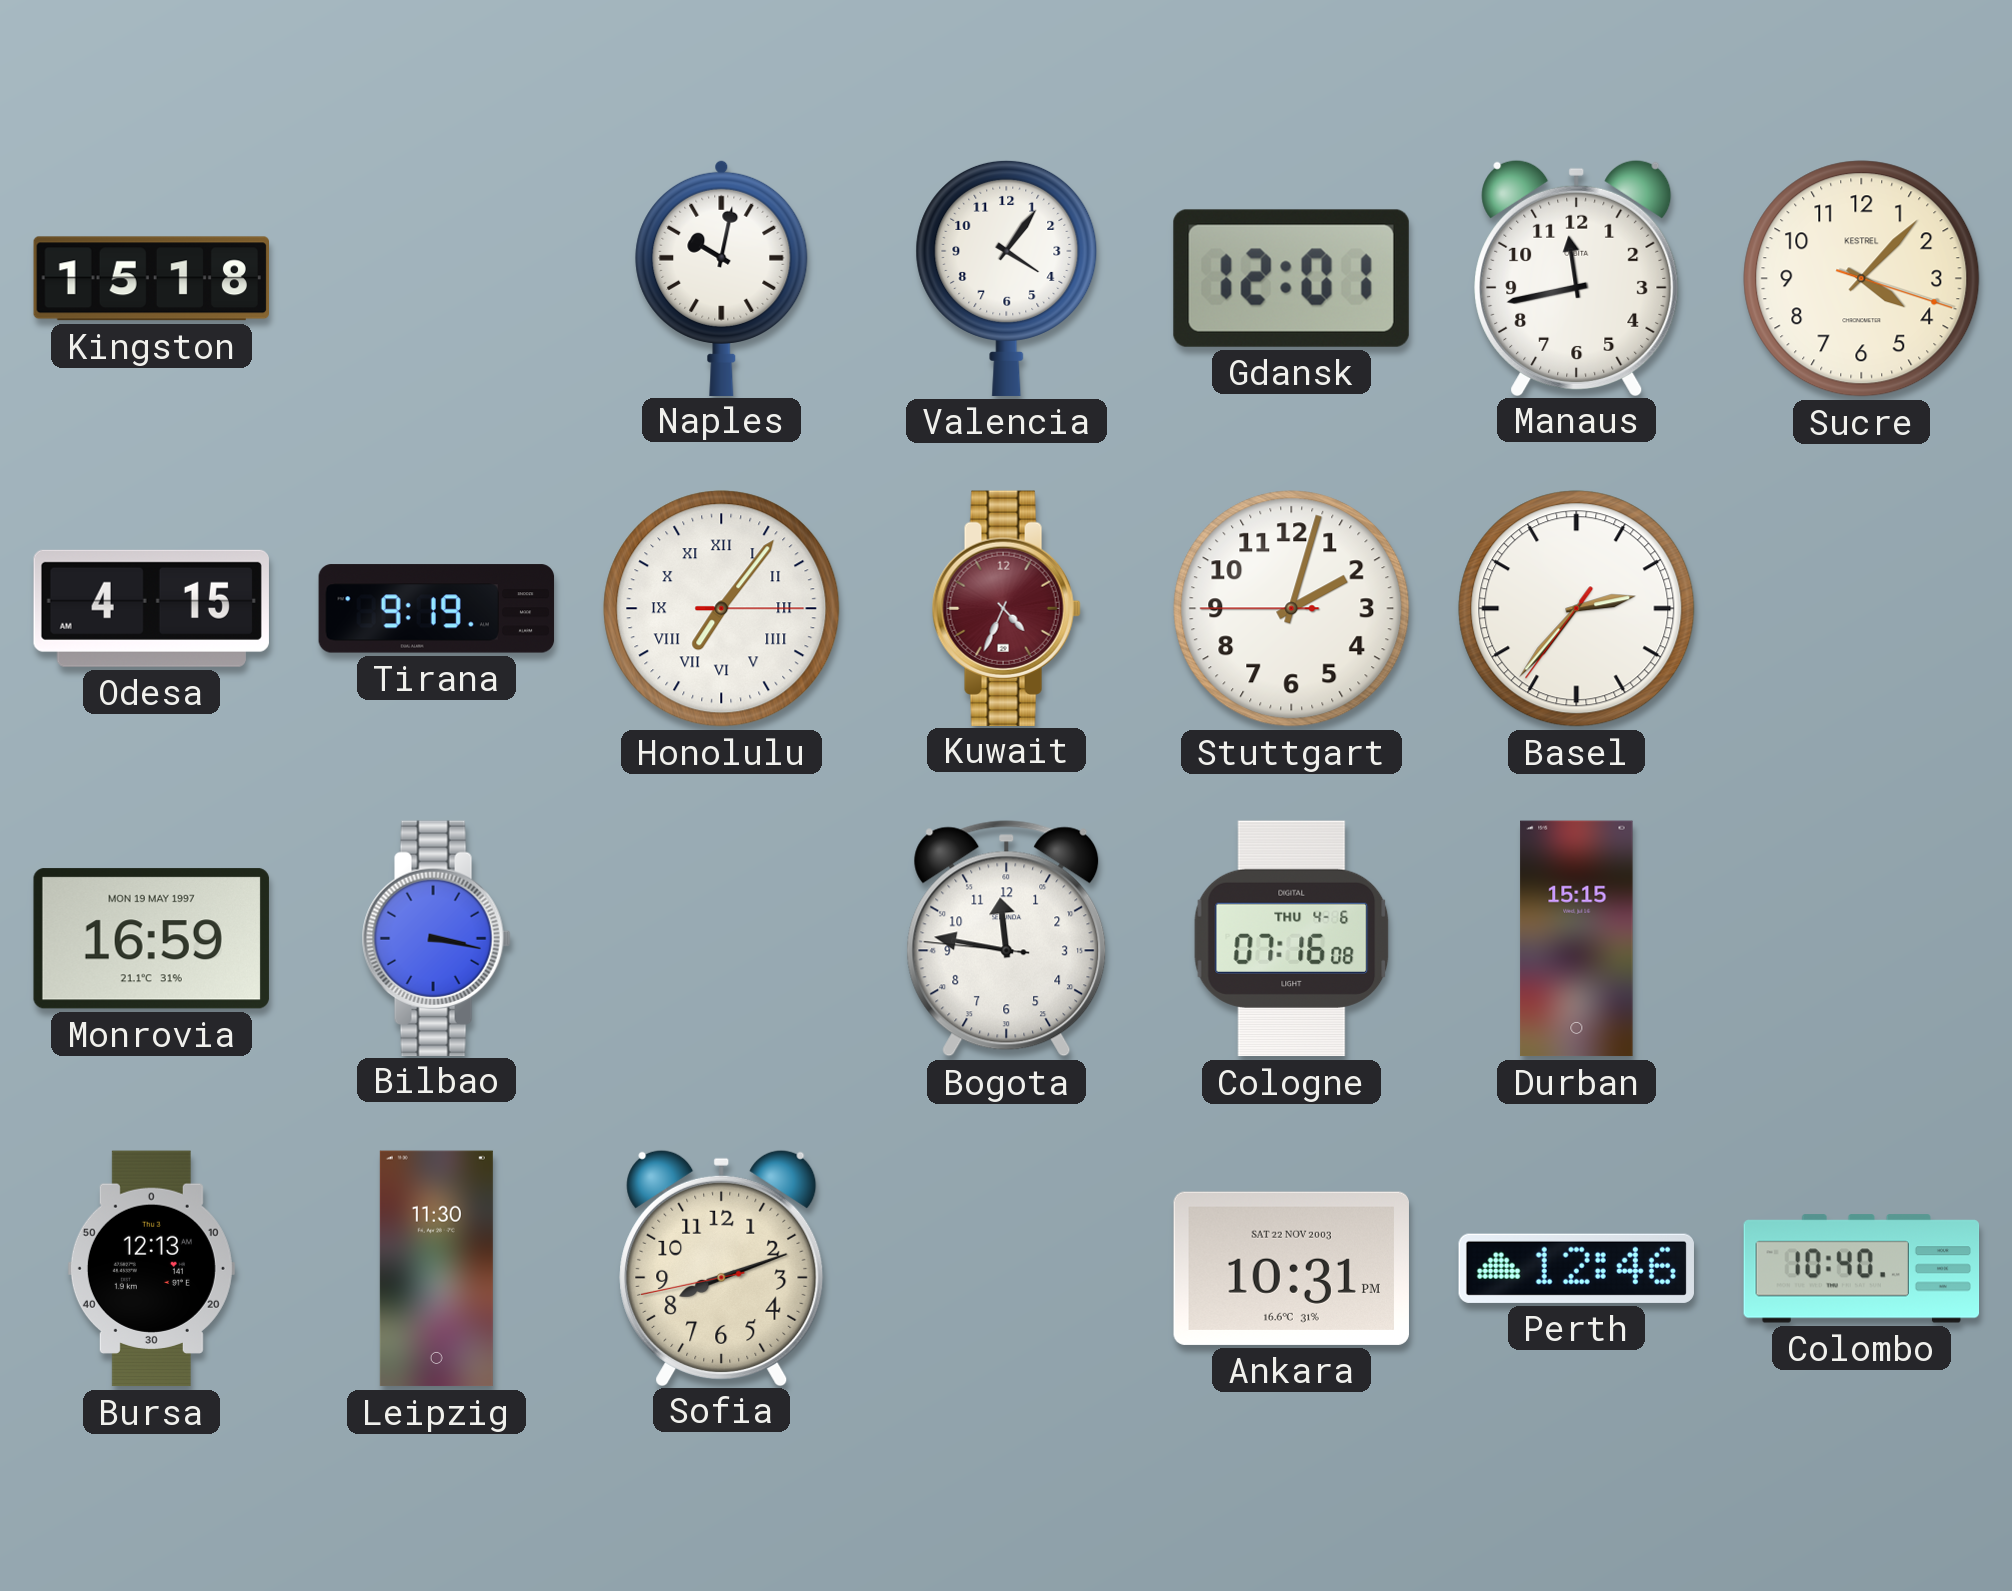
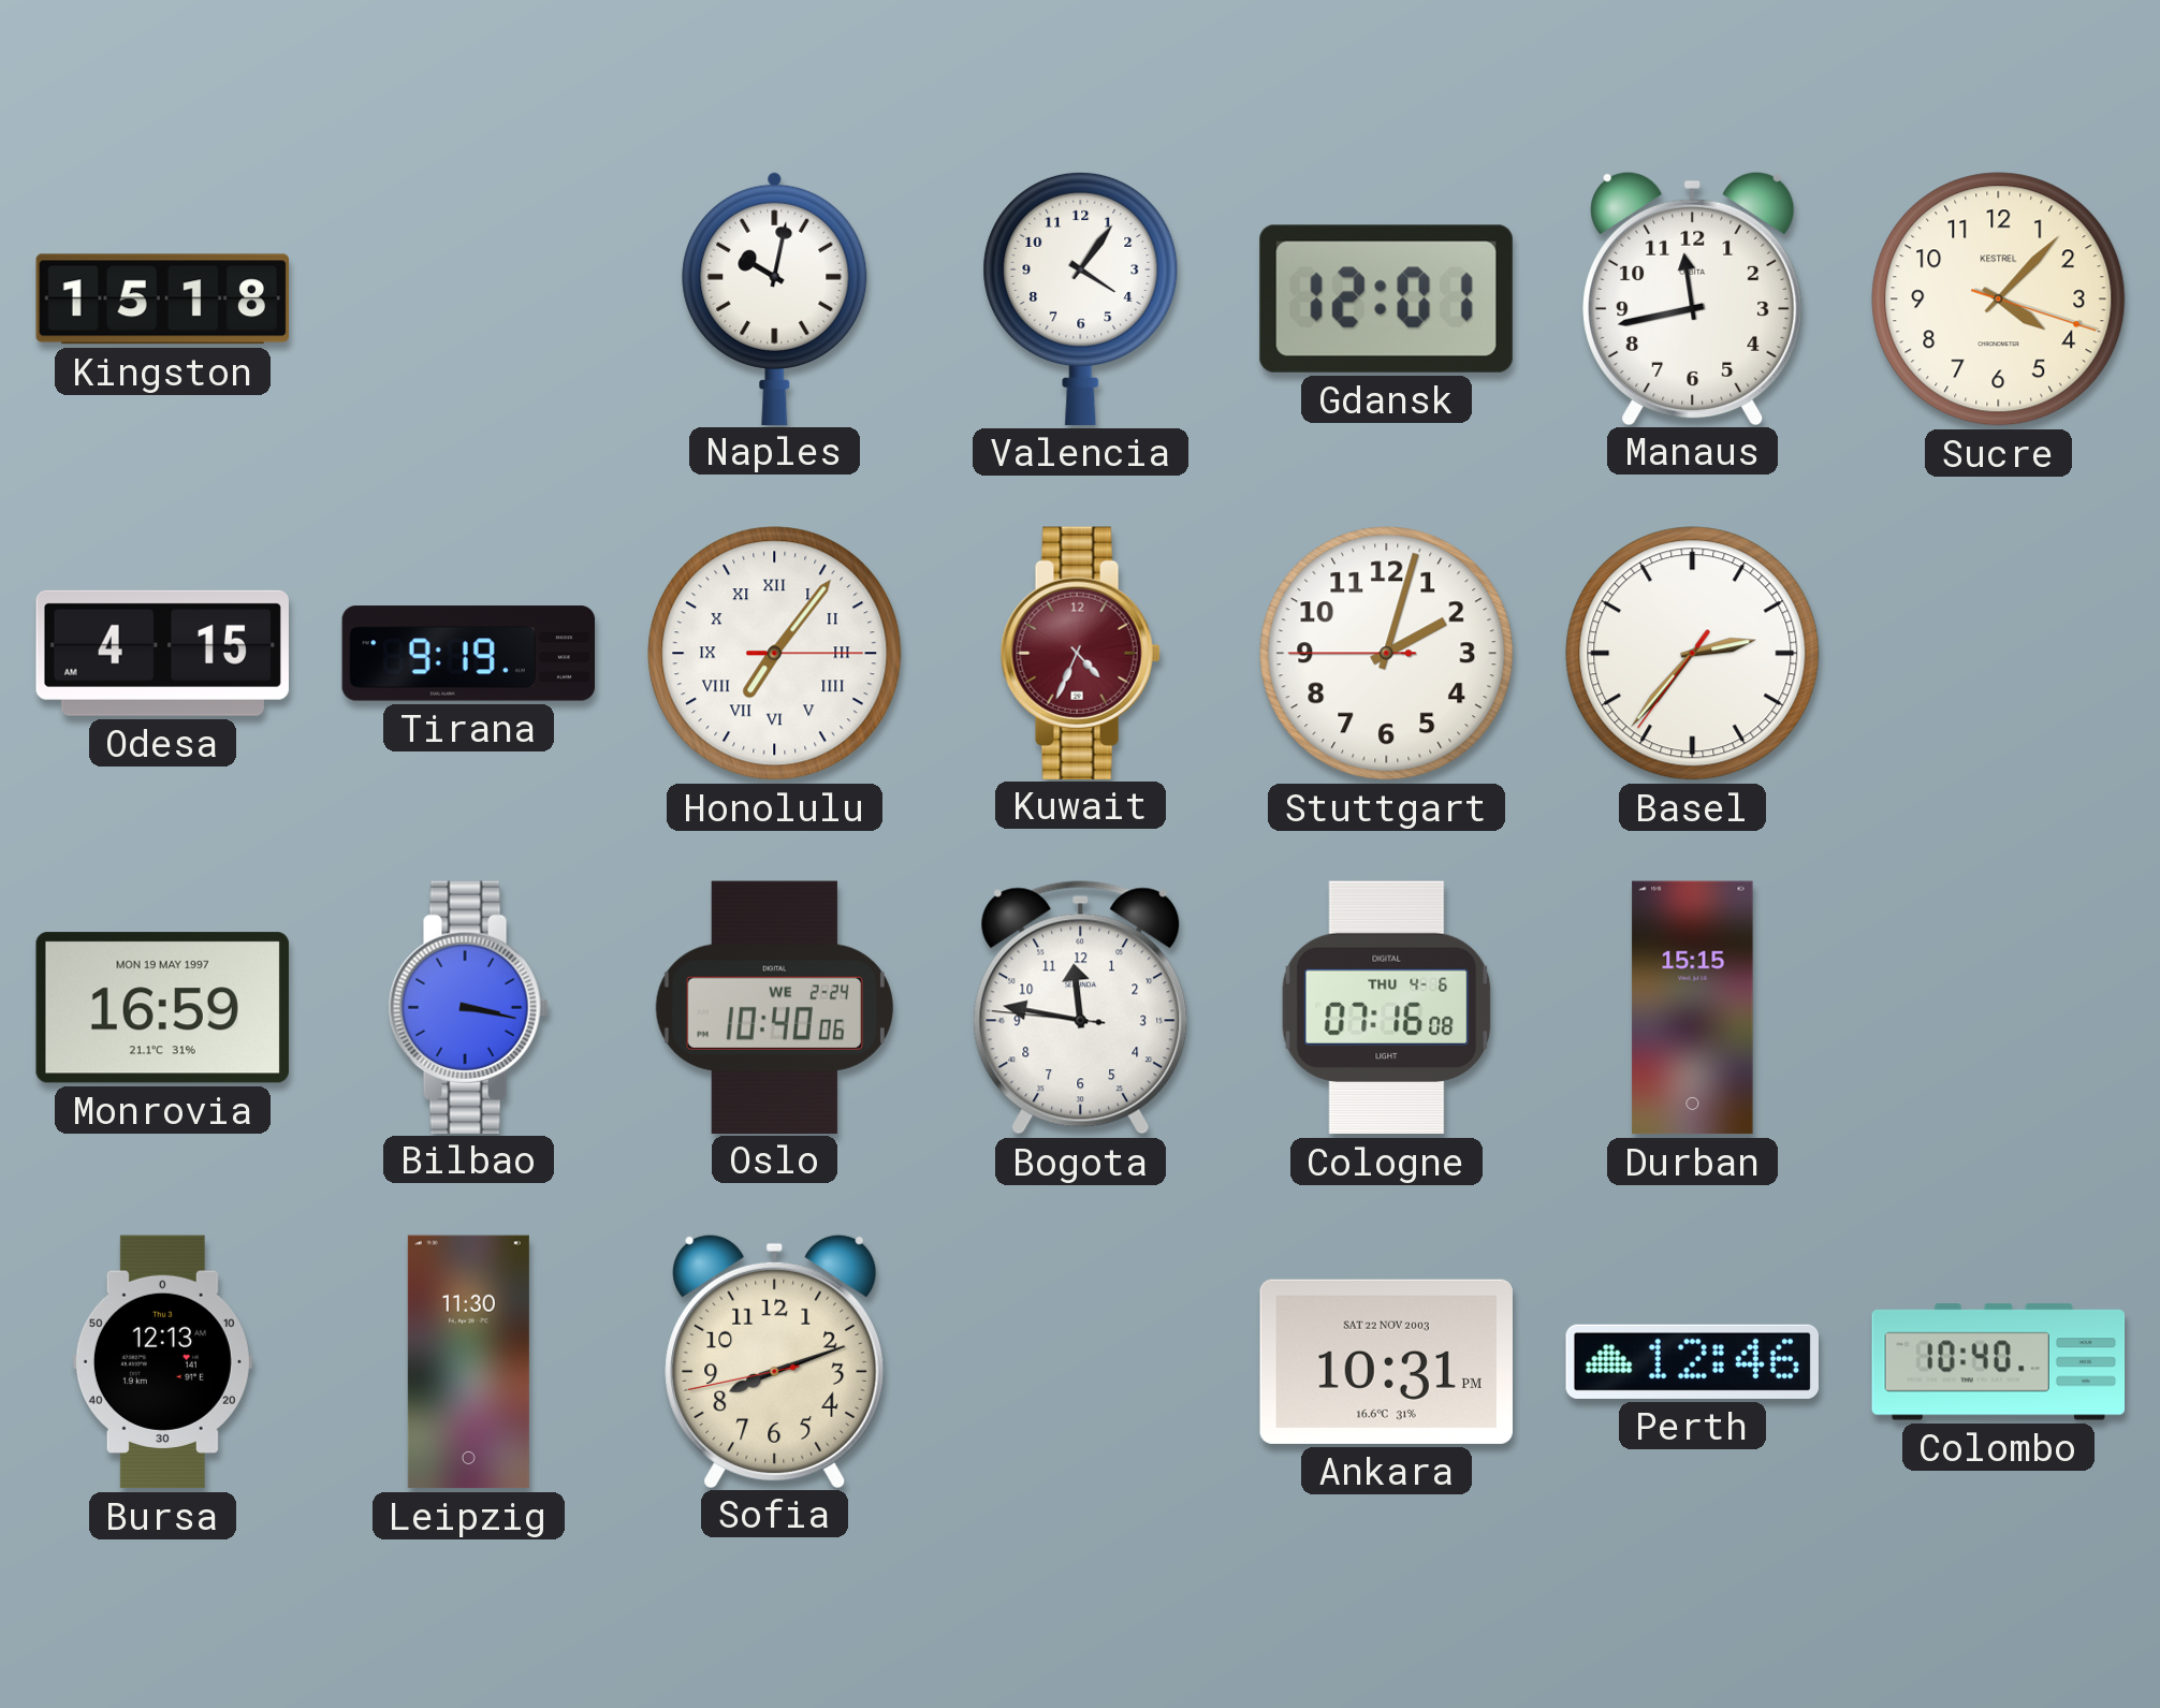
Oslo: none -> 10:40 (774, 1007)
